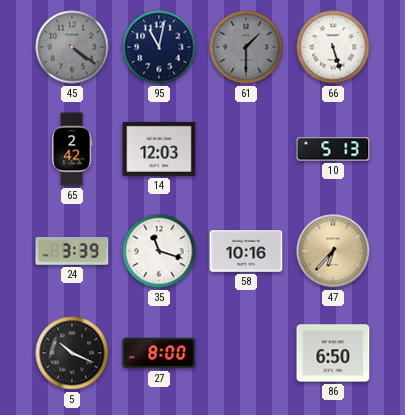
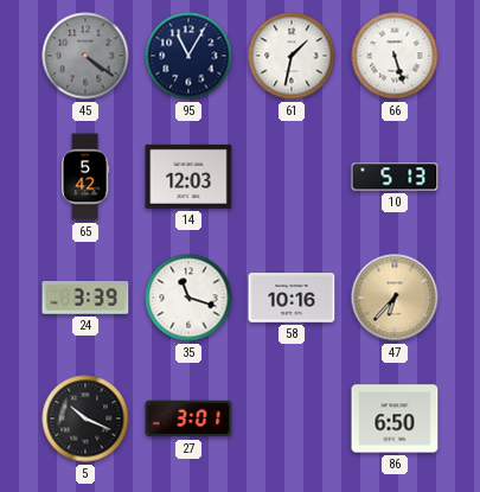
95: 11:02 -> 11:05 (188, 56)
61: 1:30 -> 1:32 (292, 56)
61 dial: grey -> white (292, 56)
65: 2:42 -> 5:42 (85, 177)
27: 8:00 -> 3:01 (188, 418)
